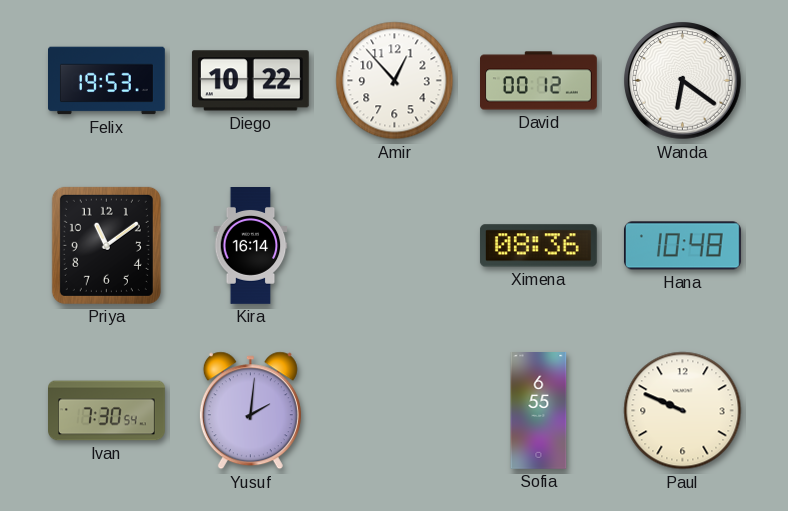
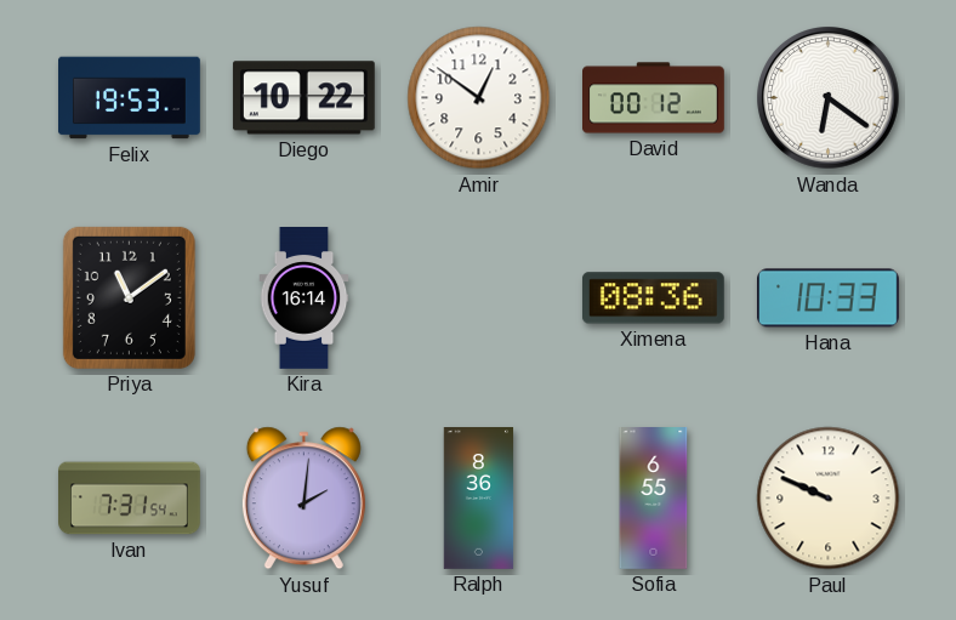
Amir: 12:53 -> 12:51 (479, 98)
Hana: 10:48 -> 10:33 (827, 298)
Ivan: 7:30 -> 7:31 (130, 499)
Ralph: none -> 8:36 (479, 499)
